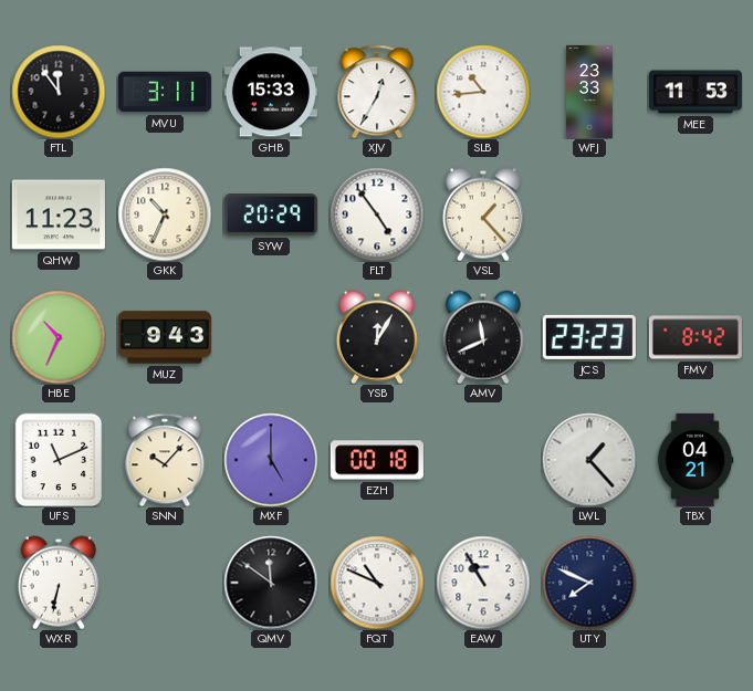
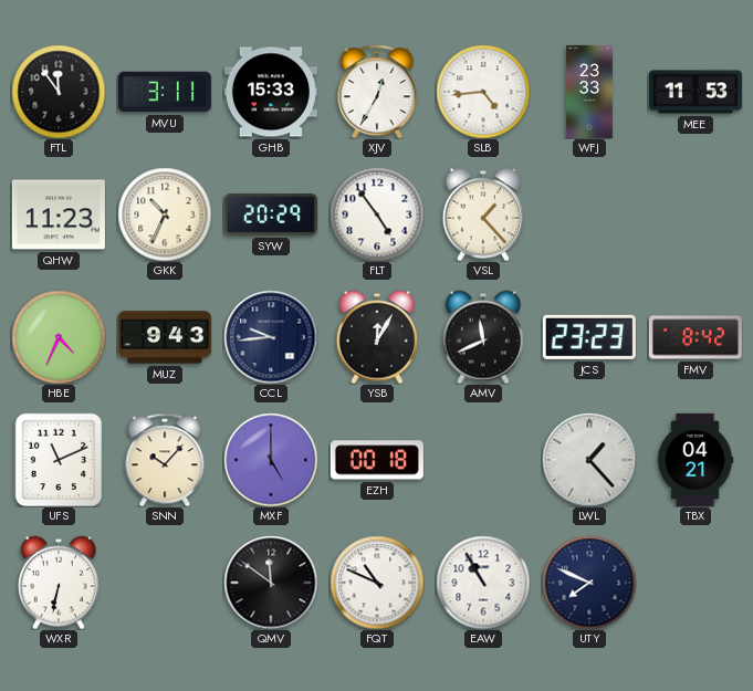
SLB: 10:44 -> 4:44 (483, 92)
HBE: 10:34 -> 4:34 (59, 337)
CCL: none -> 9:44 (271, 337)
